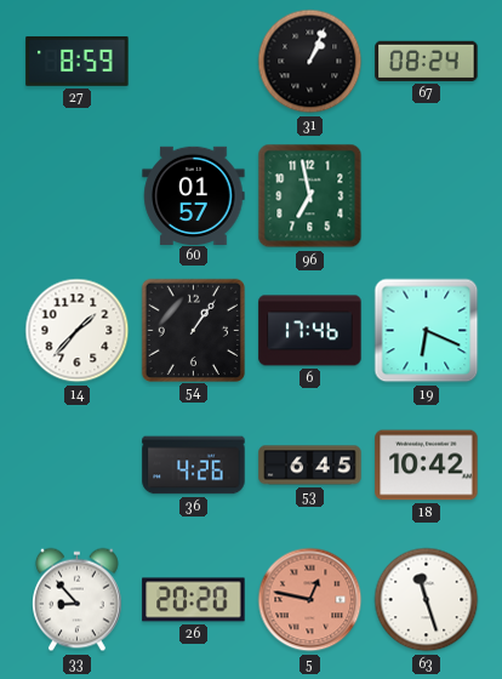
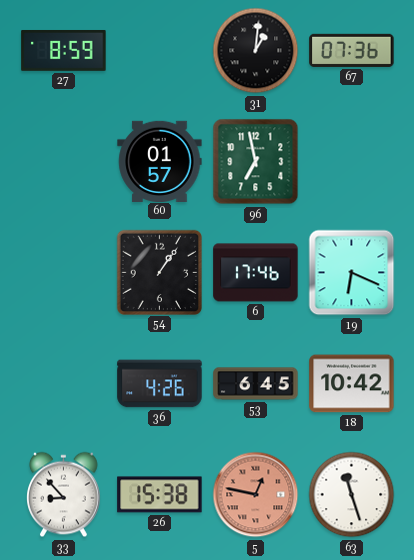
31: 1:04 -> 1:01 (256, 51)
67: 08:24 -> 07:36 (352, 50)
14: 1:37 -> none (78, 331)
26: 20:20 -> 15:38 (160, 495)
